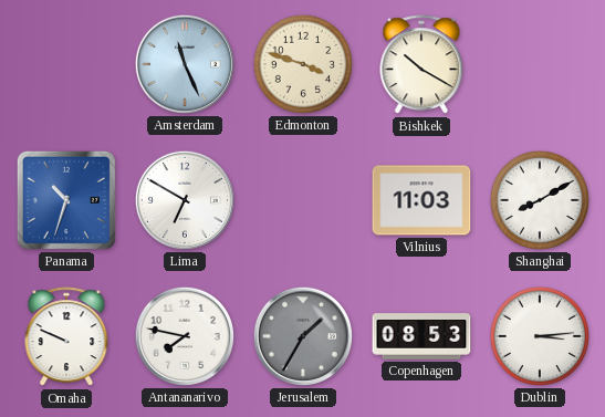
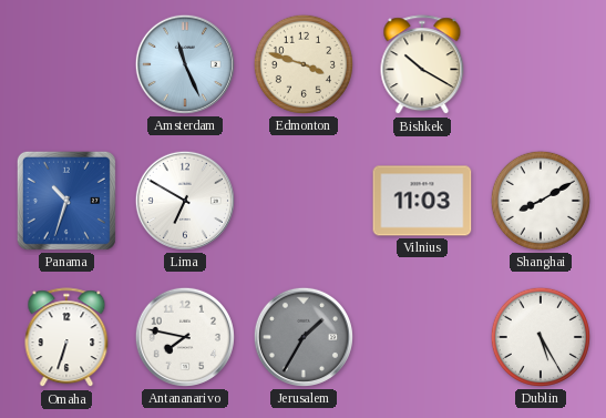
Omaha: 9:49 -> 6:33 (66, 338)
Copenhagen: 08:53 -> none (421, 336)
Dublin: 3:14 -> 5:25 (541, 337)
